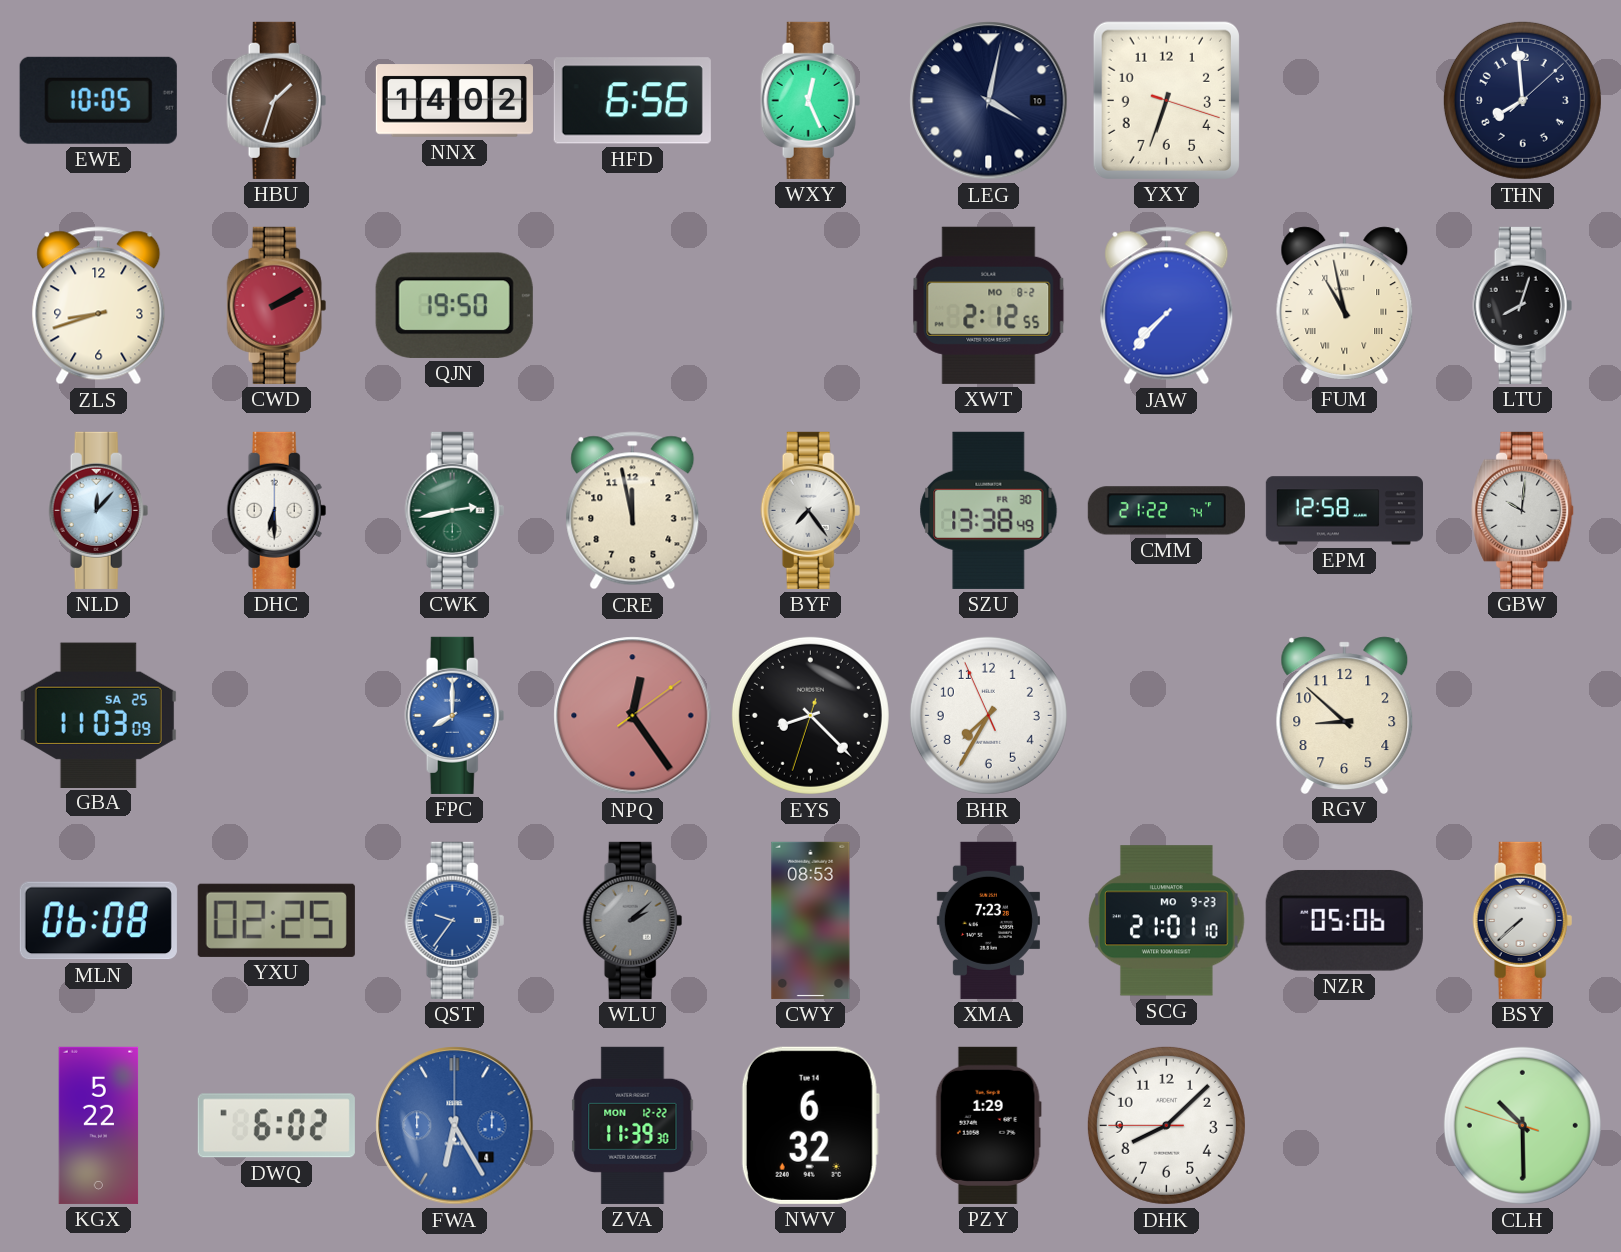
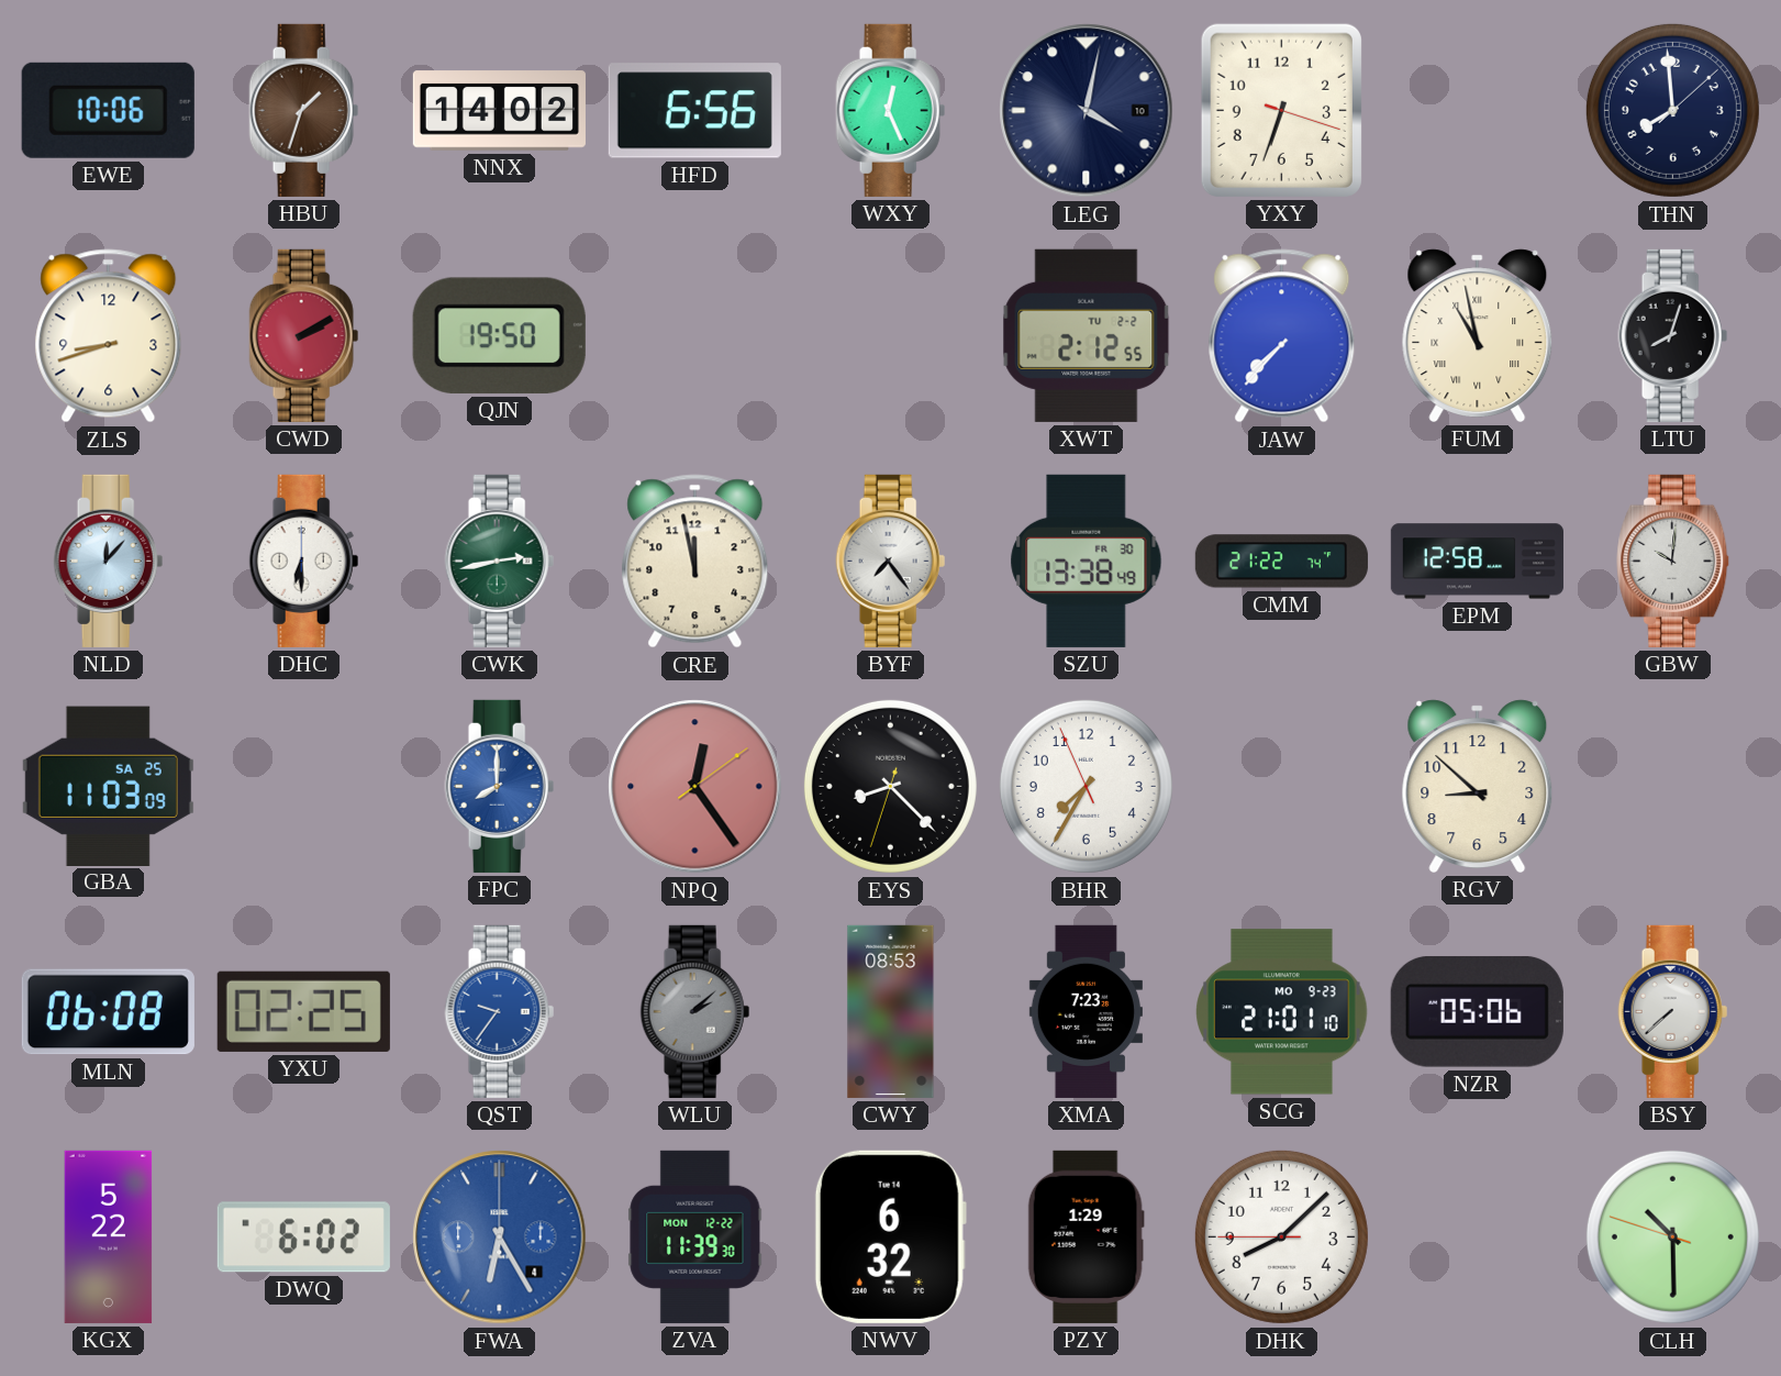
EWE: 10:05 -> 10:06 (108, 110)
XWT date: MO 8-2 -> TU 2-2 (1087, 335)
